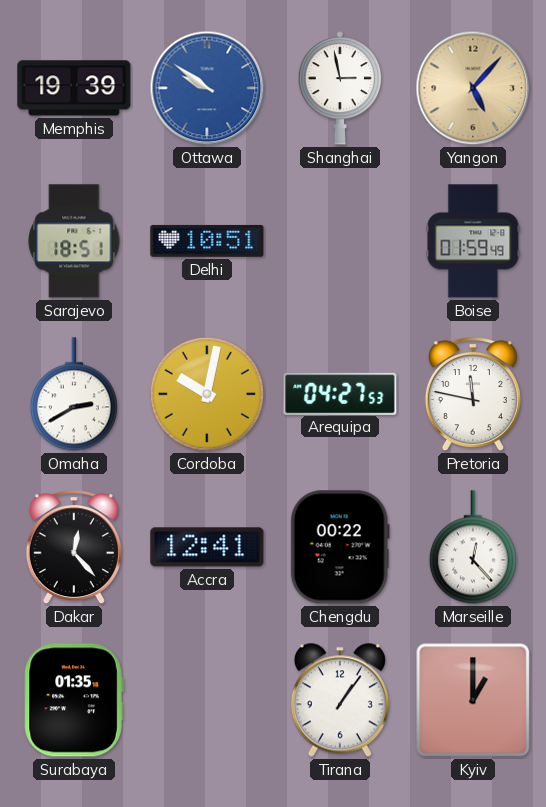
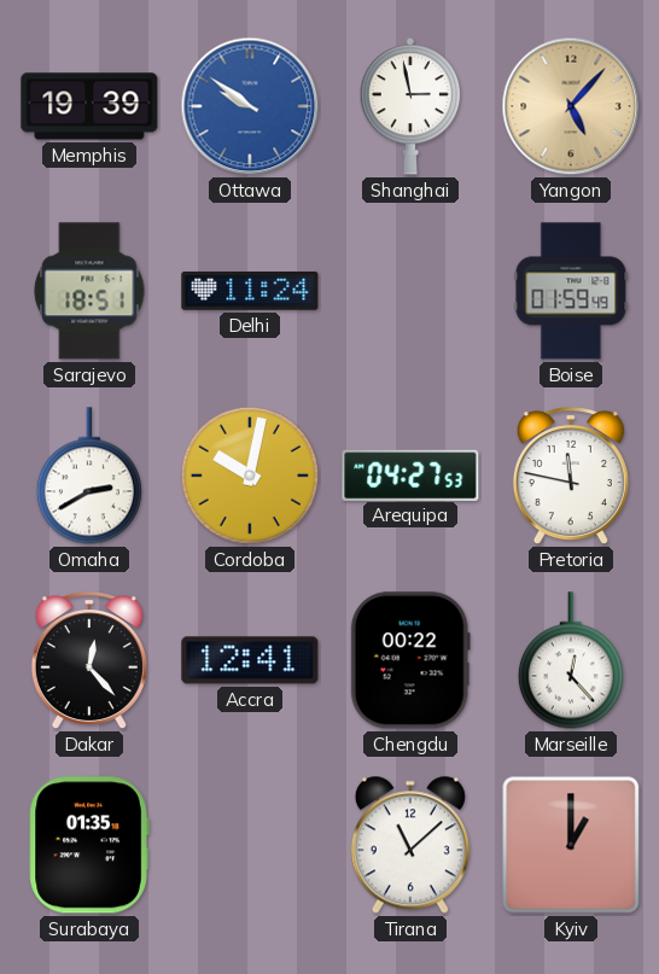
Delhi: 10:51 -> 11:24 (250, 291)
Tirana: 1:06 -> 11:08 (410, 845)
